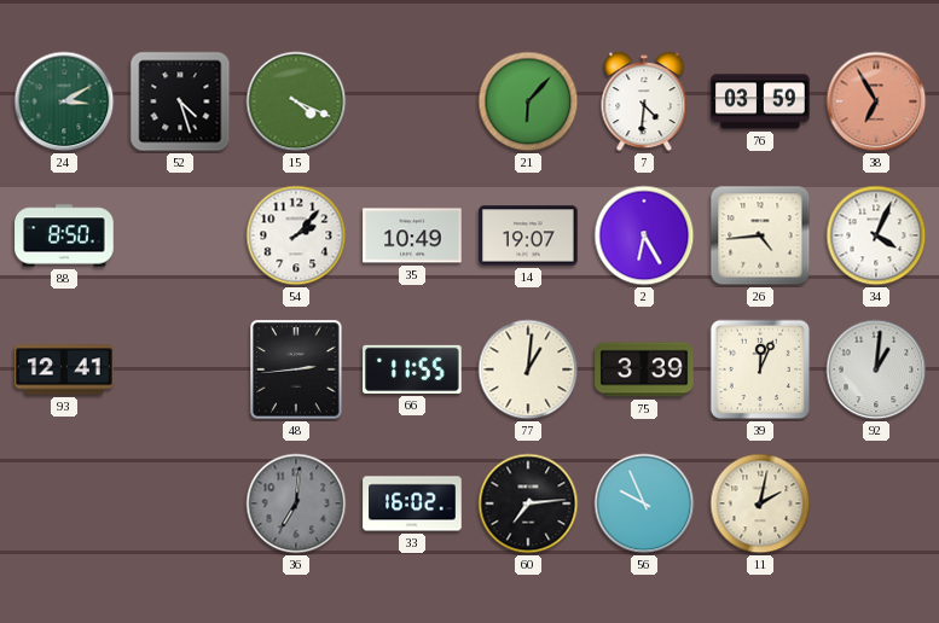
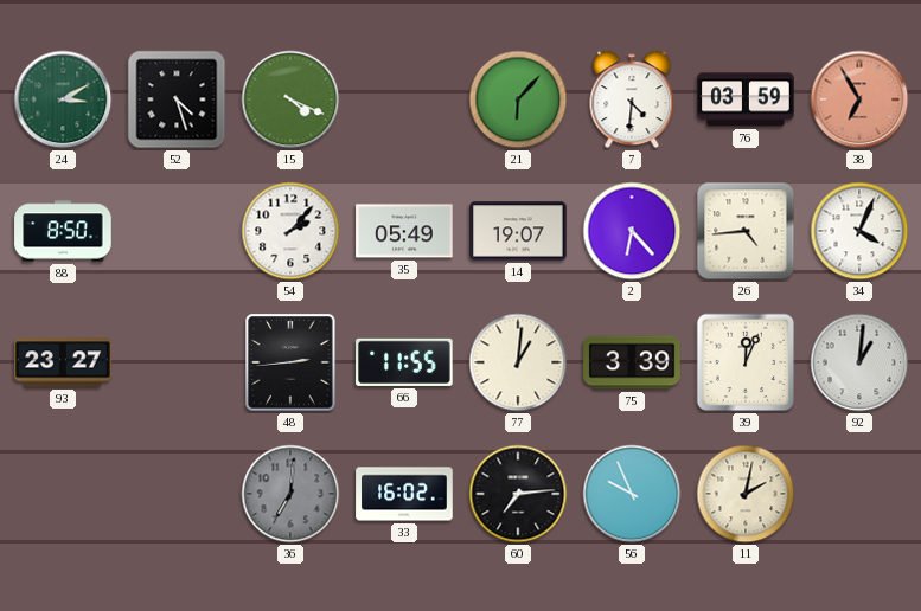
35: 10:49 -> 05:49 (404, 231)
2: 6:25 -> 6:23 (632, 231)
93: 12:41 -> 23:27 (63, 362)
